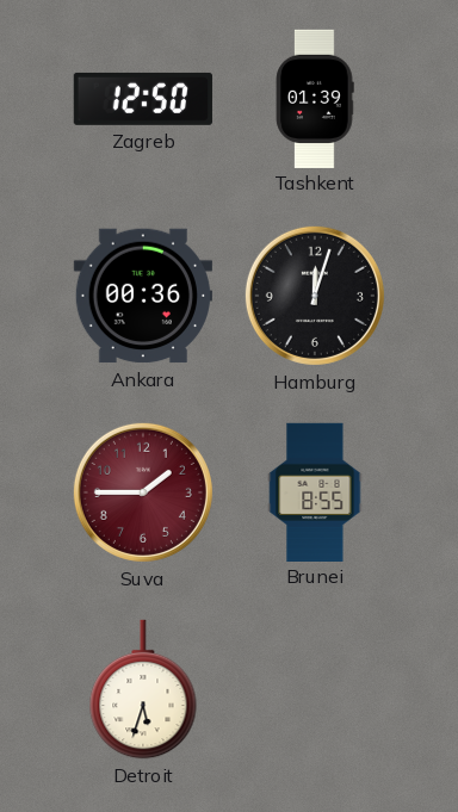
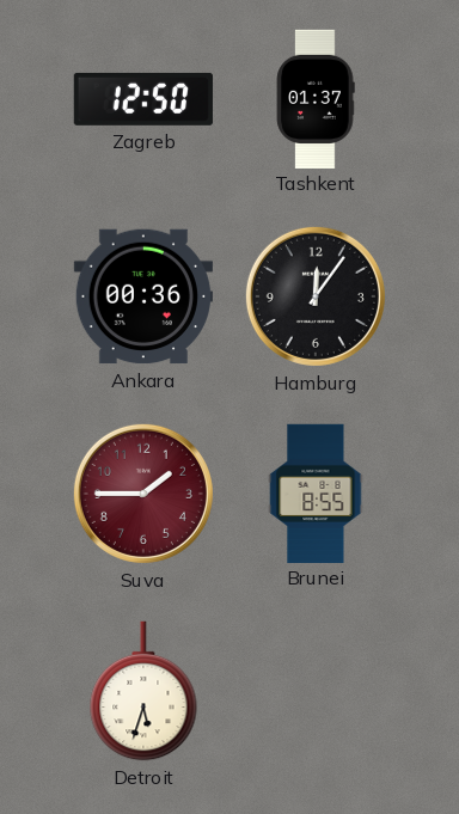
Tashkent: 01:39 -> 01:37 (316, 98)
Hamburg: 12:03 -> 12:06 (316, 296)
